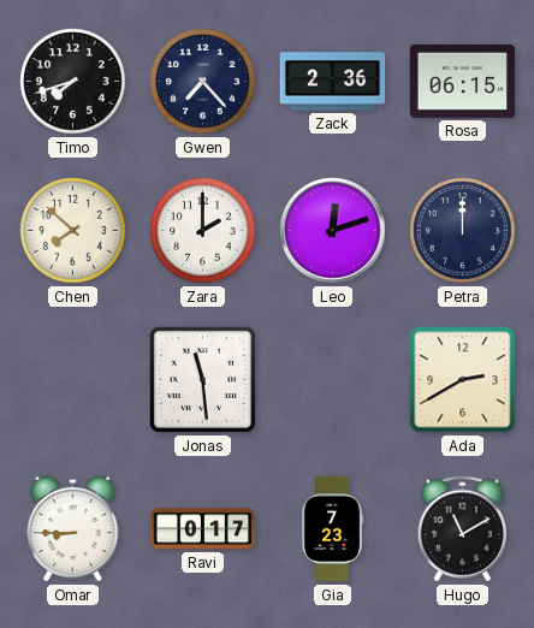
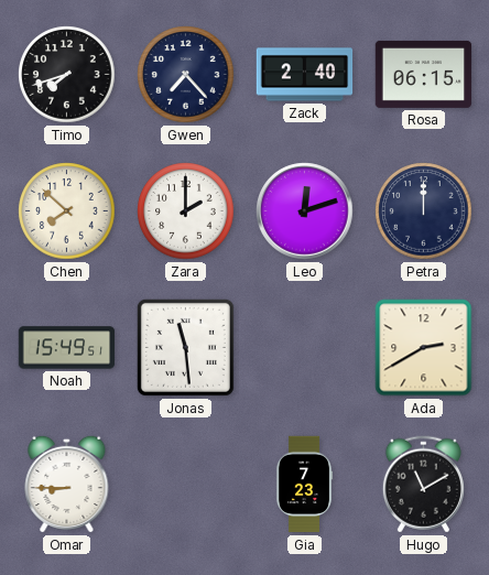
Zack: 2:36 -> 2:40 (305, 75)
Noah: none -> 15:49 (67, 348)
Ravi: 0:17 -> none (203, 529)
